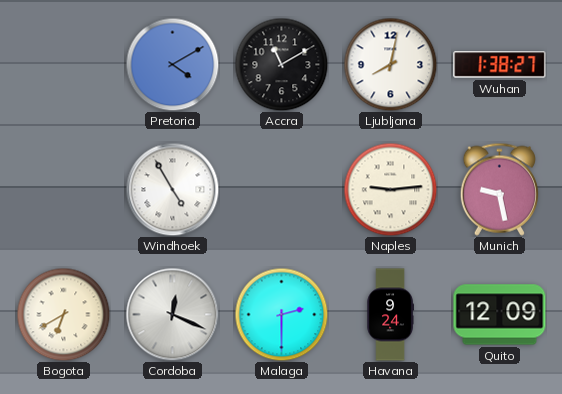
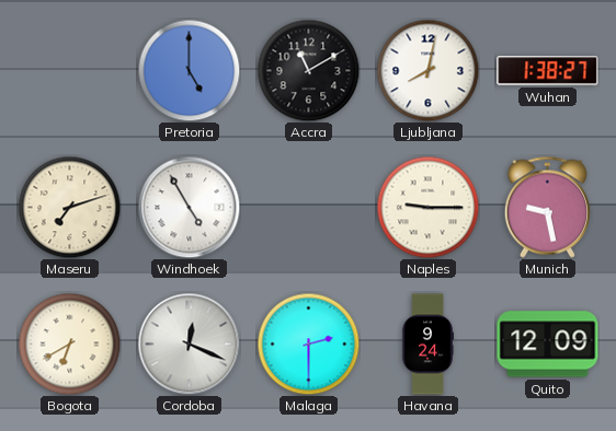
Pretoria: 4:10 -> 5:00 (189, 70)
Maseru: none -> 7:12 (69, 207)
Naples: 9:14 -> 9:15 (427, 207)
